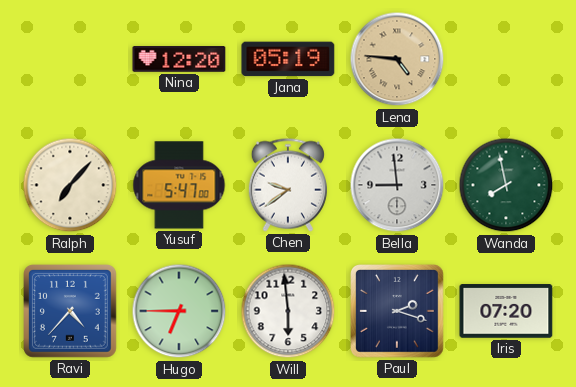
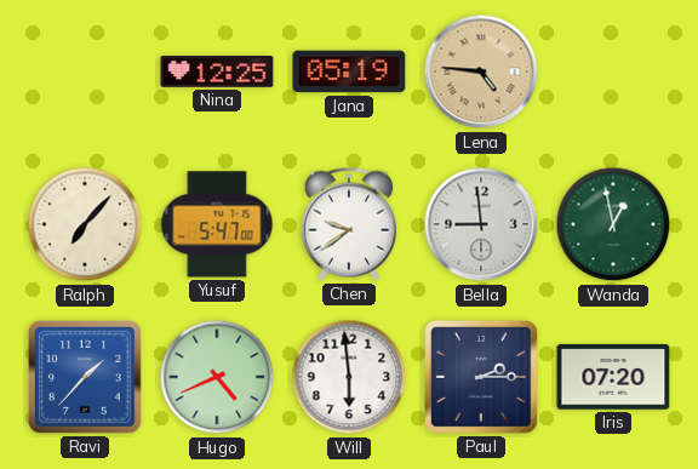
Nina: 12:20 -> 12:25 (217, 72)
Wanda: 7:58 -> 12:58 (613, 224)
Ravi: 4:37 -> 1:37 (86, 378)
Hugo: 6:45 -> 4:41 (217, 377)
Paul: 2:18 -> 2:15 (482, 378)
